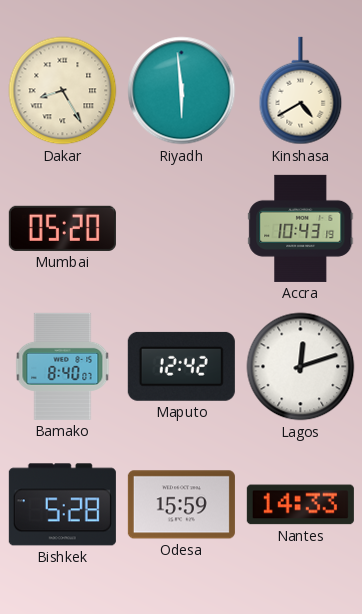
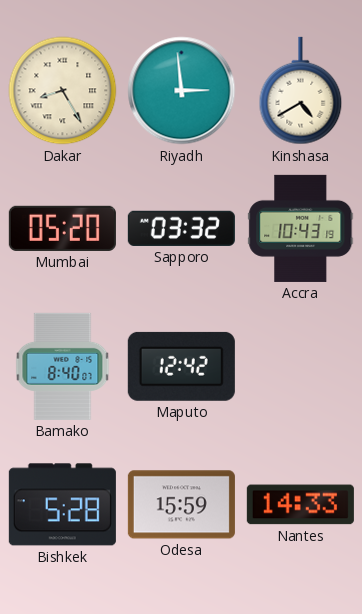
Riyadh: 5:59 -> 2:59 (182, 91)
Sapporo: none -> 03:32 (181, 228)
Lagos: 12:12 -> none (301, 367)
